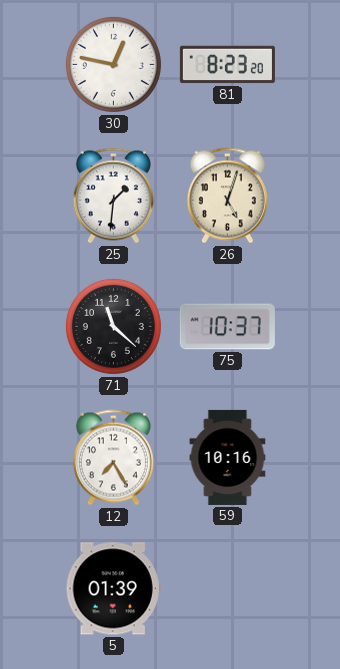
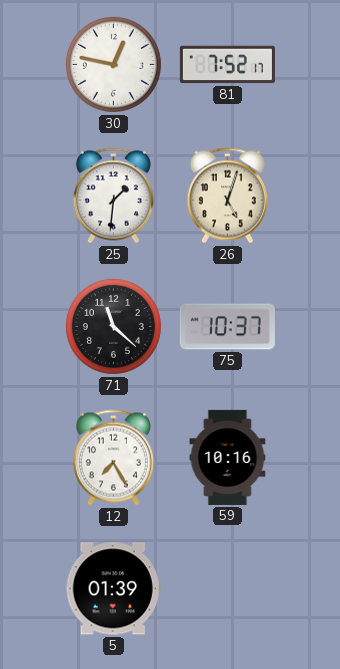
81: 8:23 -> 7:52 (227, 65)
